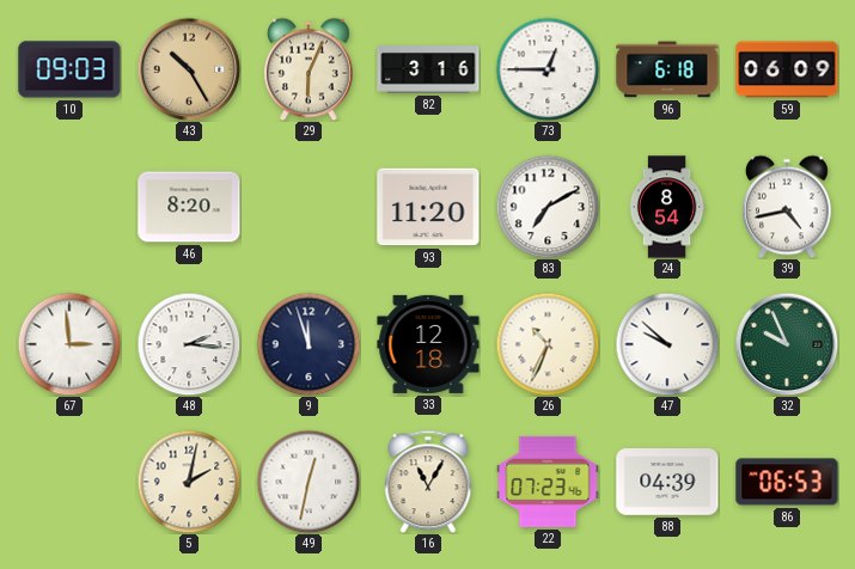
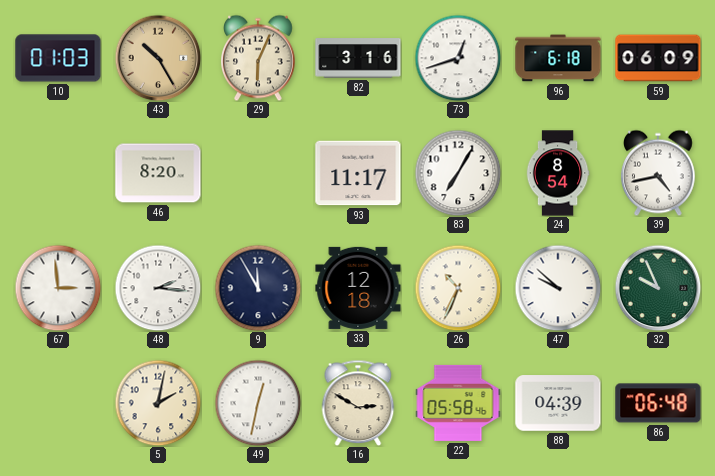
10: 09:03 -> 01:03 (58, 58)
73: 12:45 -> 12:42 (458, 58)
93: 11:20 -> 11:17 (358, 173)
83: 7:10 -> 7:05 (458, 173)
9: 11:57 -> 11:55 (258, 288)
16: 11:05 -> 2:50 (358, 403)
22: 07:23 -> 05:58 (458, 403)
86: 06:53 -> 06:48 (658, 403)
